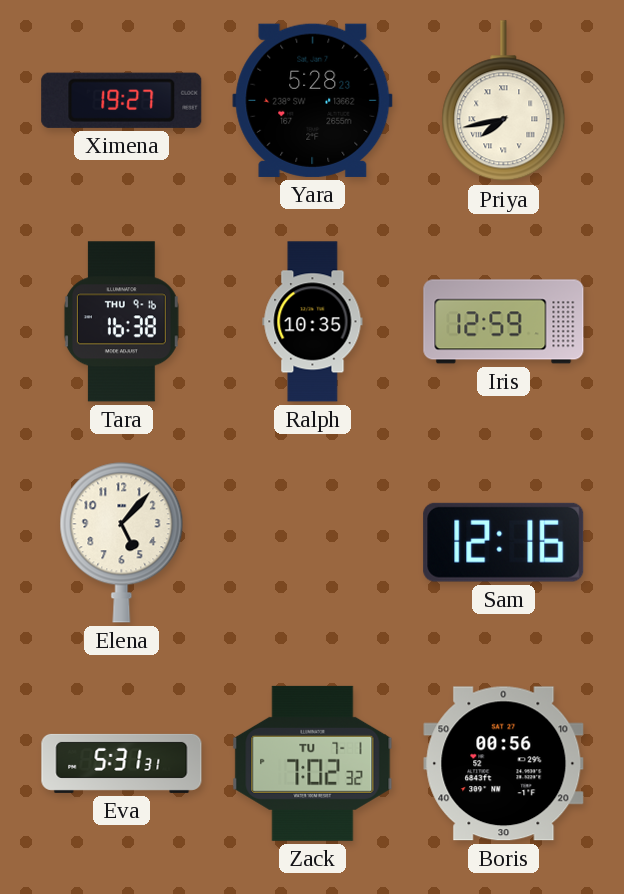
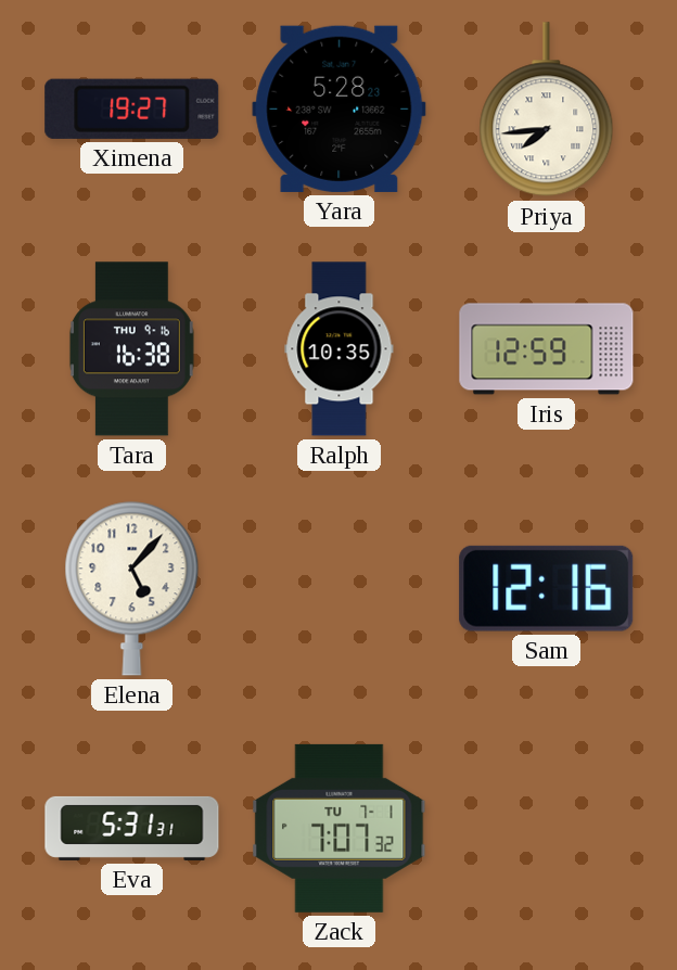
Priya: 7:43 -> 7:44 (547, 110)
Zack: 7:02 -> 7:07 (340, 828)
Boris: 00:56 -> none (504, 764)
